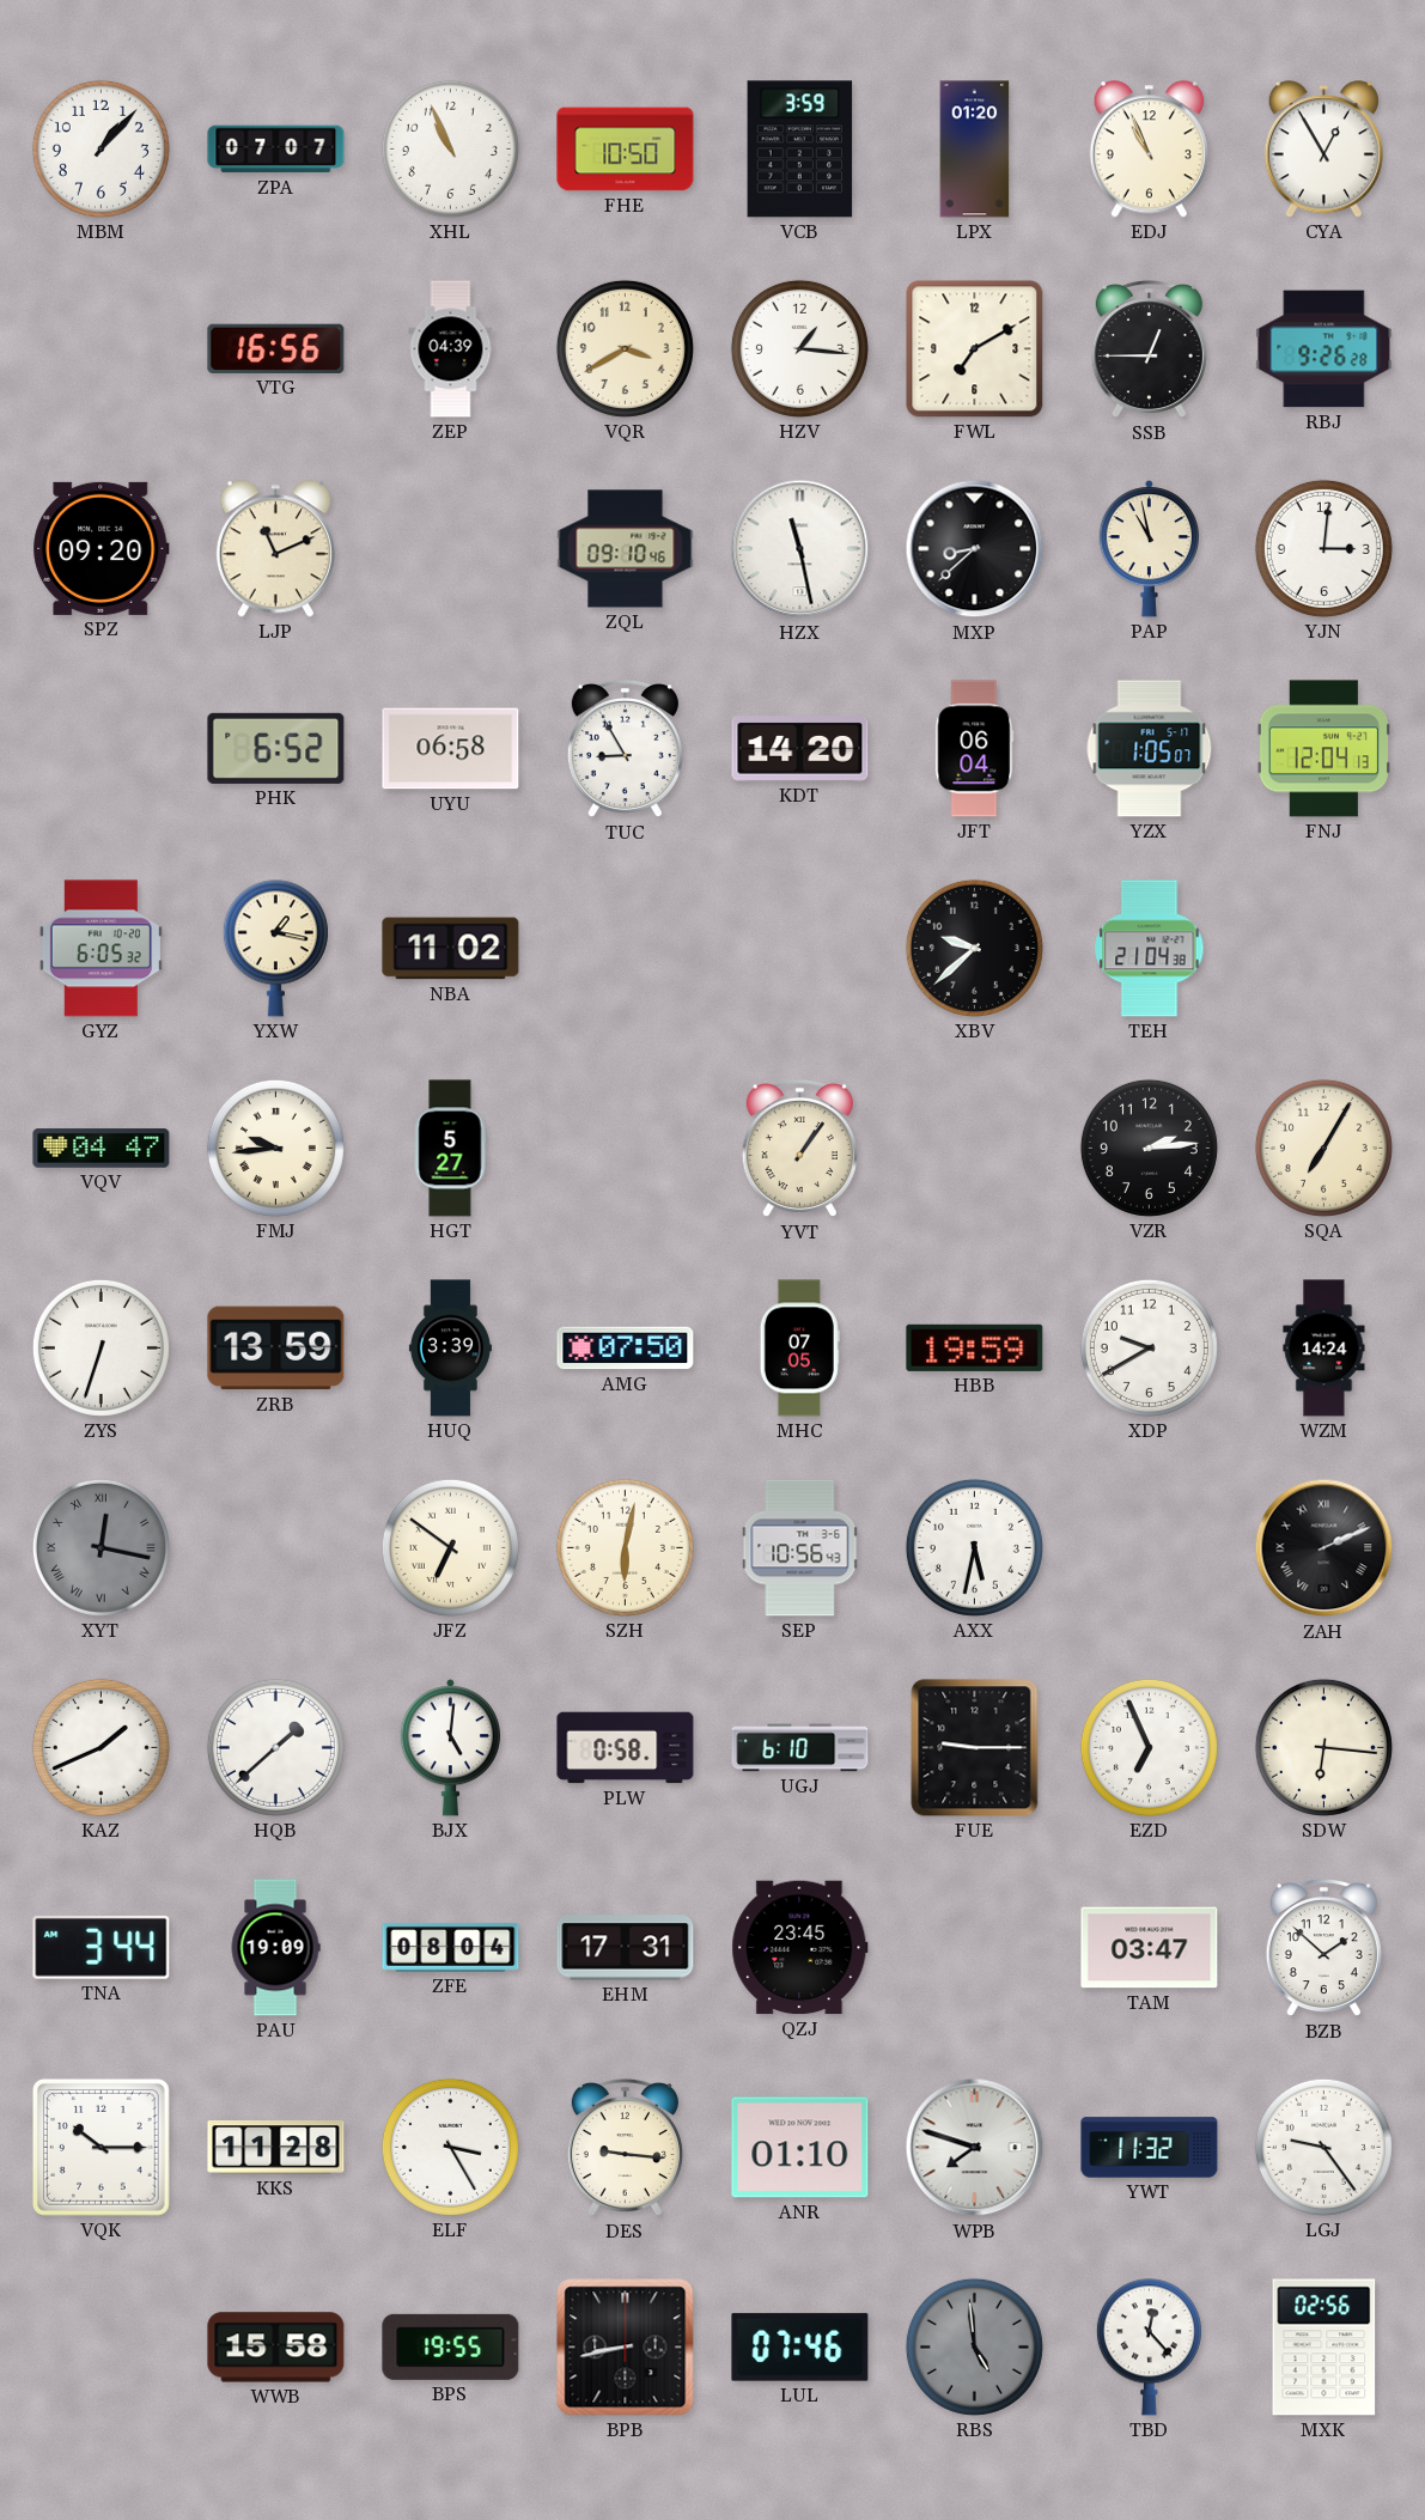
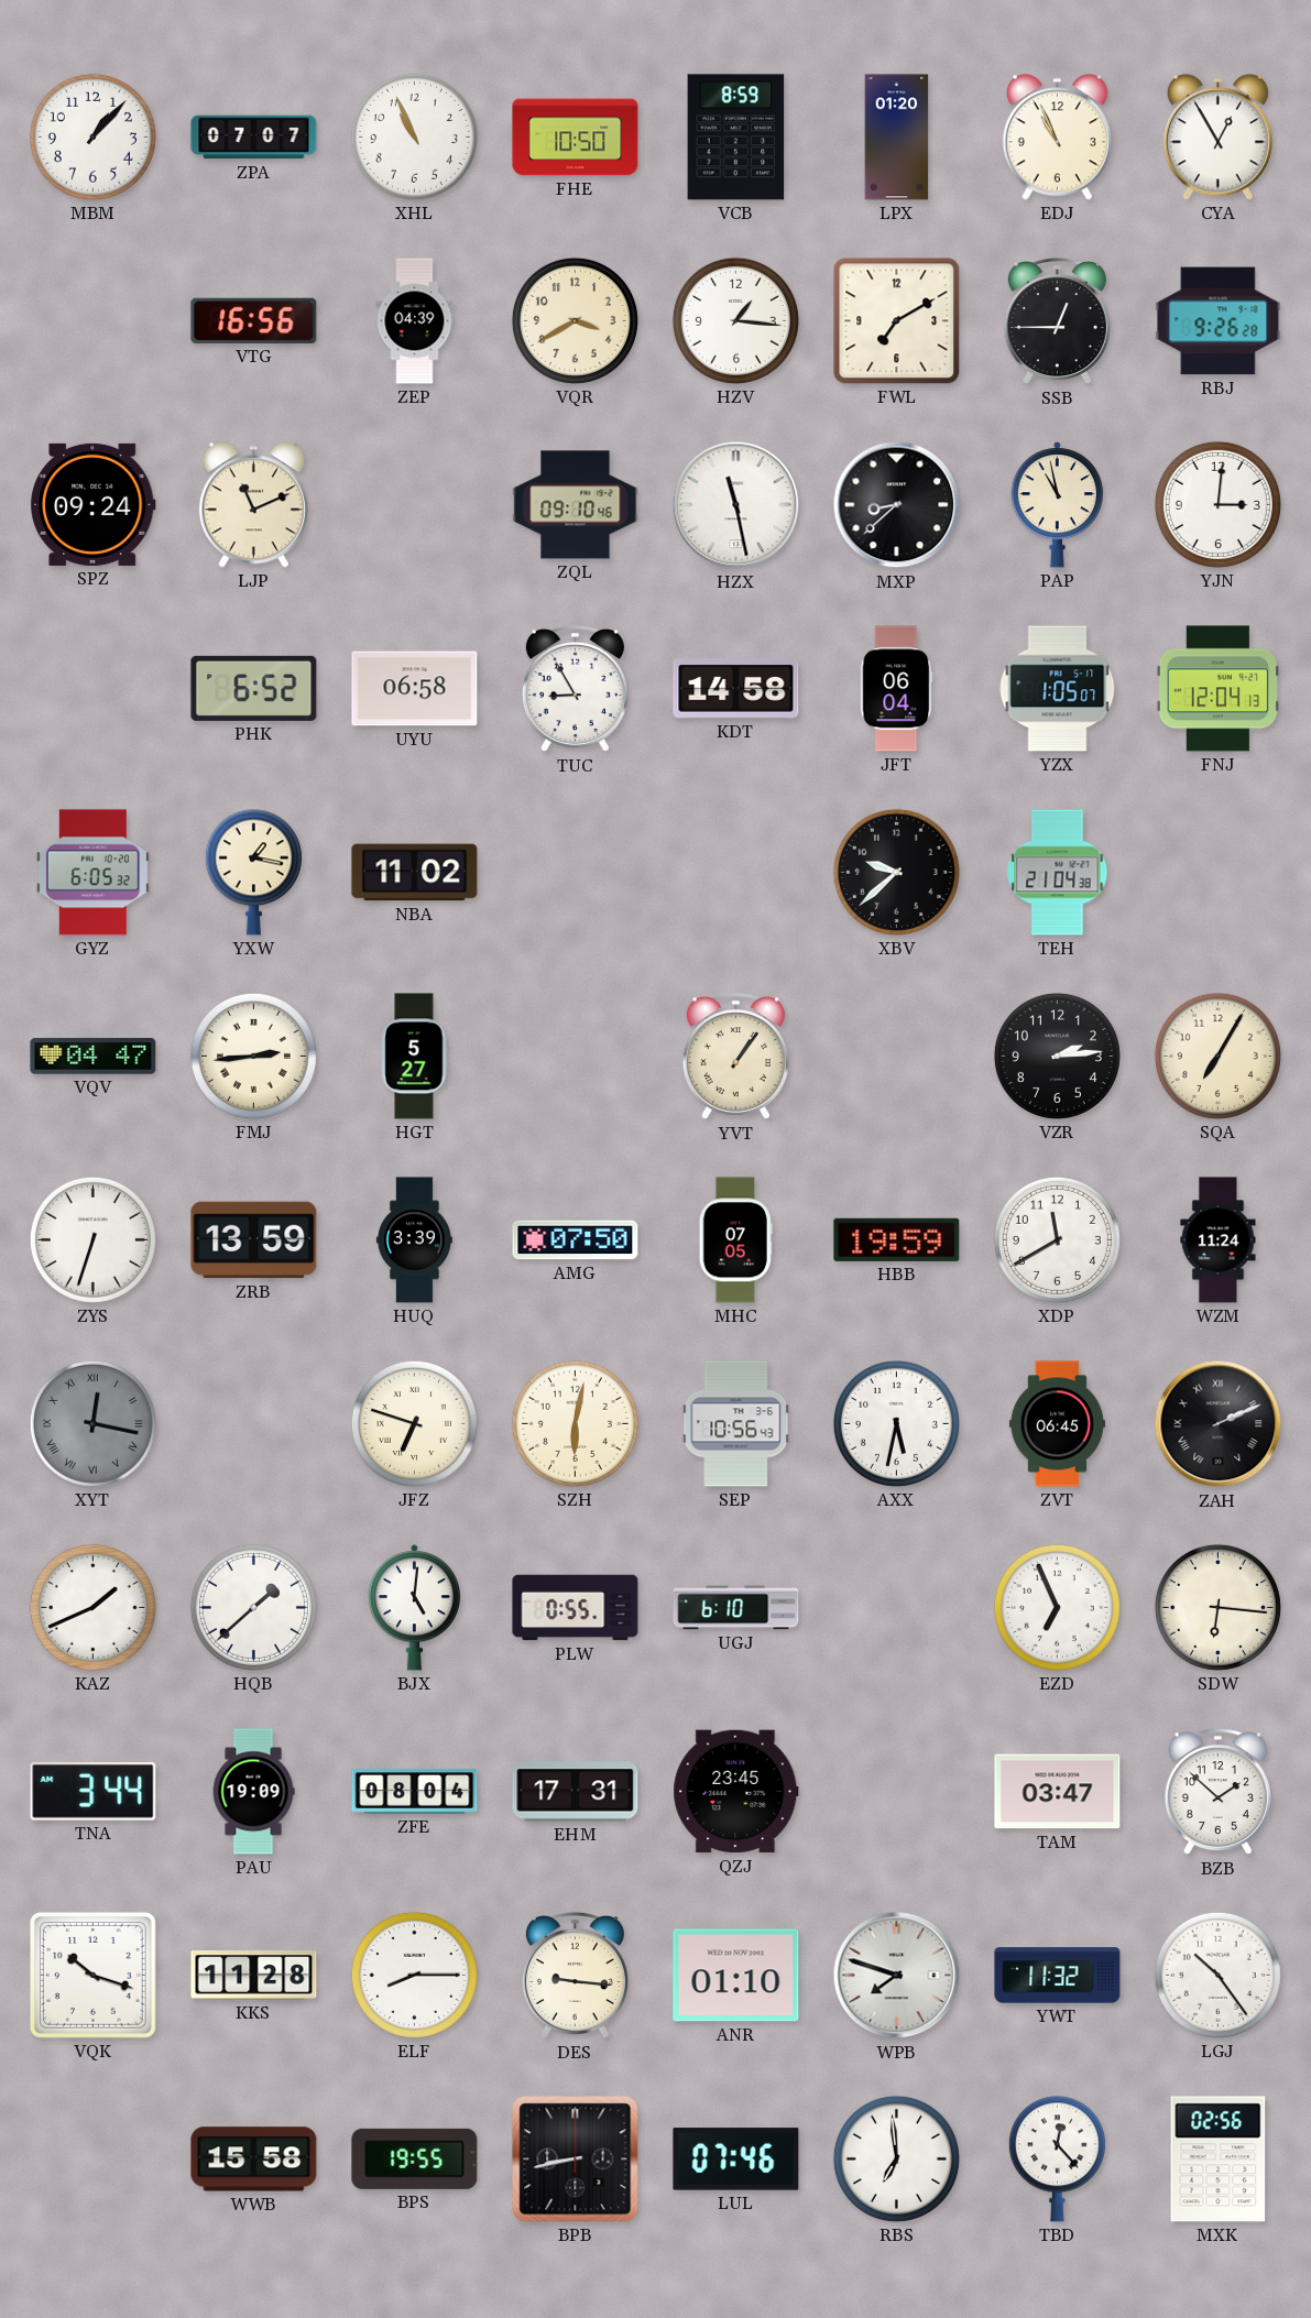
VCB: 3:59 -> 8:59 (736, 138)
SPZ: 09:20 -> 09:24 (94, 504)
KDT: 14:20 -> 14:58 (736, 689)
FMJ: 9:44 -> 2:44 (253, 1056)
XDP: 9:40 -> 11:40 (1057, 1239)
WZM: 14:24 -> 11:24 (1219, 1240)
JFZ: 6:51 -> 6:48 (414, 1423)
ZVT: none -> 06:45 (1057, 1424)
PLW: 0:58 -> 0:55 (576, 1608)
FUE: 9:15 -> none (975, 1748)
VQK: 10:15 -> 10:18 (92, 1975)
ELF: 3:25 -> 8:15 (414, 1975)
LGJ: 9:24 -> 10:24 (1217, 1975)
RBS: 4:59 -> 6:59 (896, 2158)
RBS dial: grey -> white (896, 2158)
